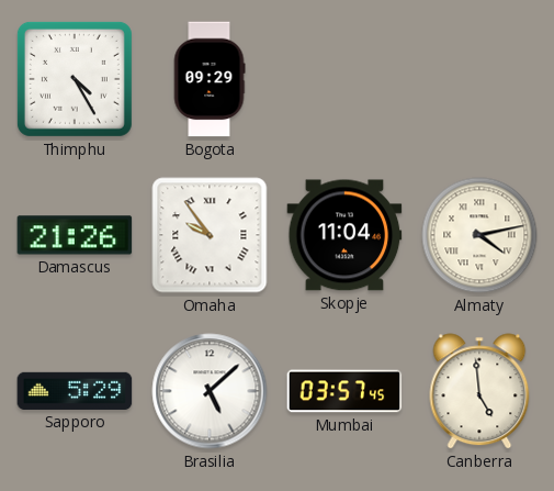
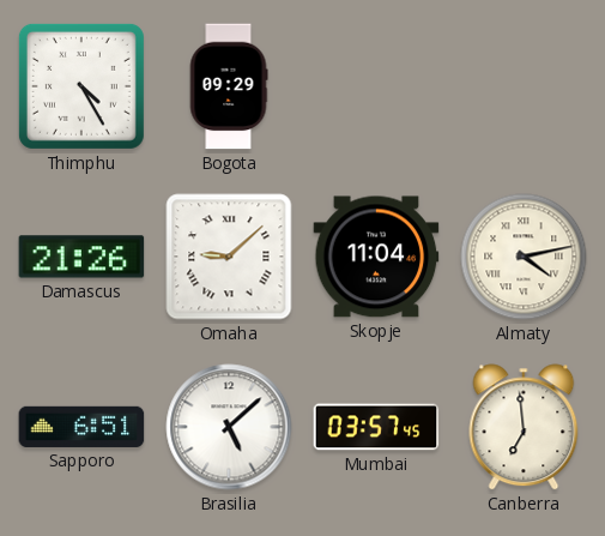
Omaha: 9:54 -> 9:08 (229, 257)
Sapporo: 5:29 -> 6:51 (81, 427)
Canberra: 4:59 -> 6:59 (524, 427)
